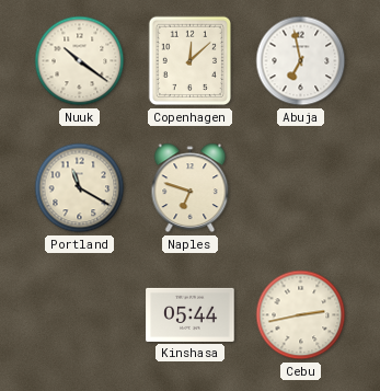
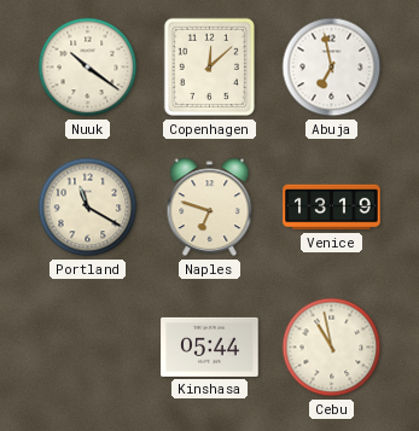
Venice: none -> 13:19 (332, 208)
Cebu: 2:43 -> 10:58 (332, 348)
